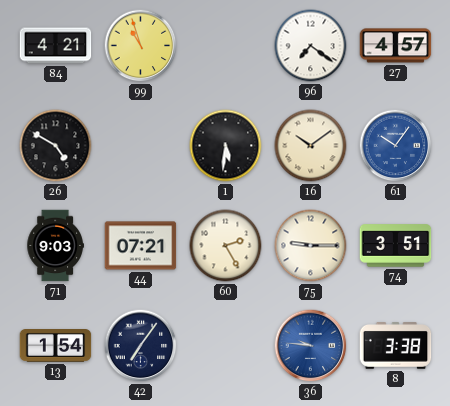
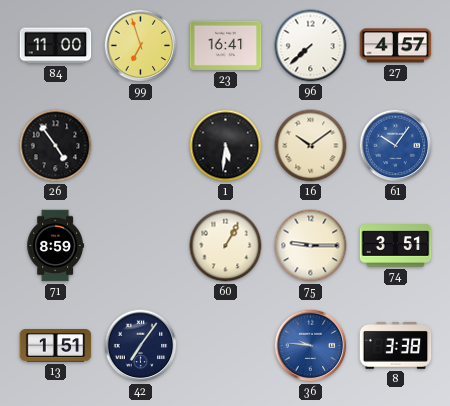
84: 4:21 -> 11:00 (56, 46)
99: 10:57 -> 6:57 (141, 46)
23: none -> 16:41 (226, 45)
96: 7:21 -> 7:38 (311, 46)
26: 4:50 -> 4:54 (56, 146)
71: 9:03 -> 8:59 (55, 246)
44: 07:21 -> none (141, 246)
60: 2:25 -> 1:05 (226, 246)
13: 1:54 -> 1:51 (56, 346)
